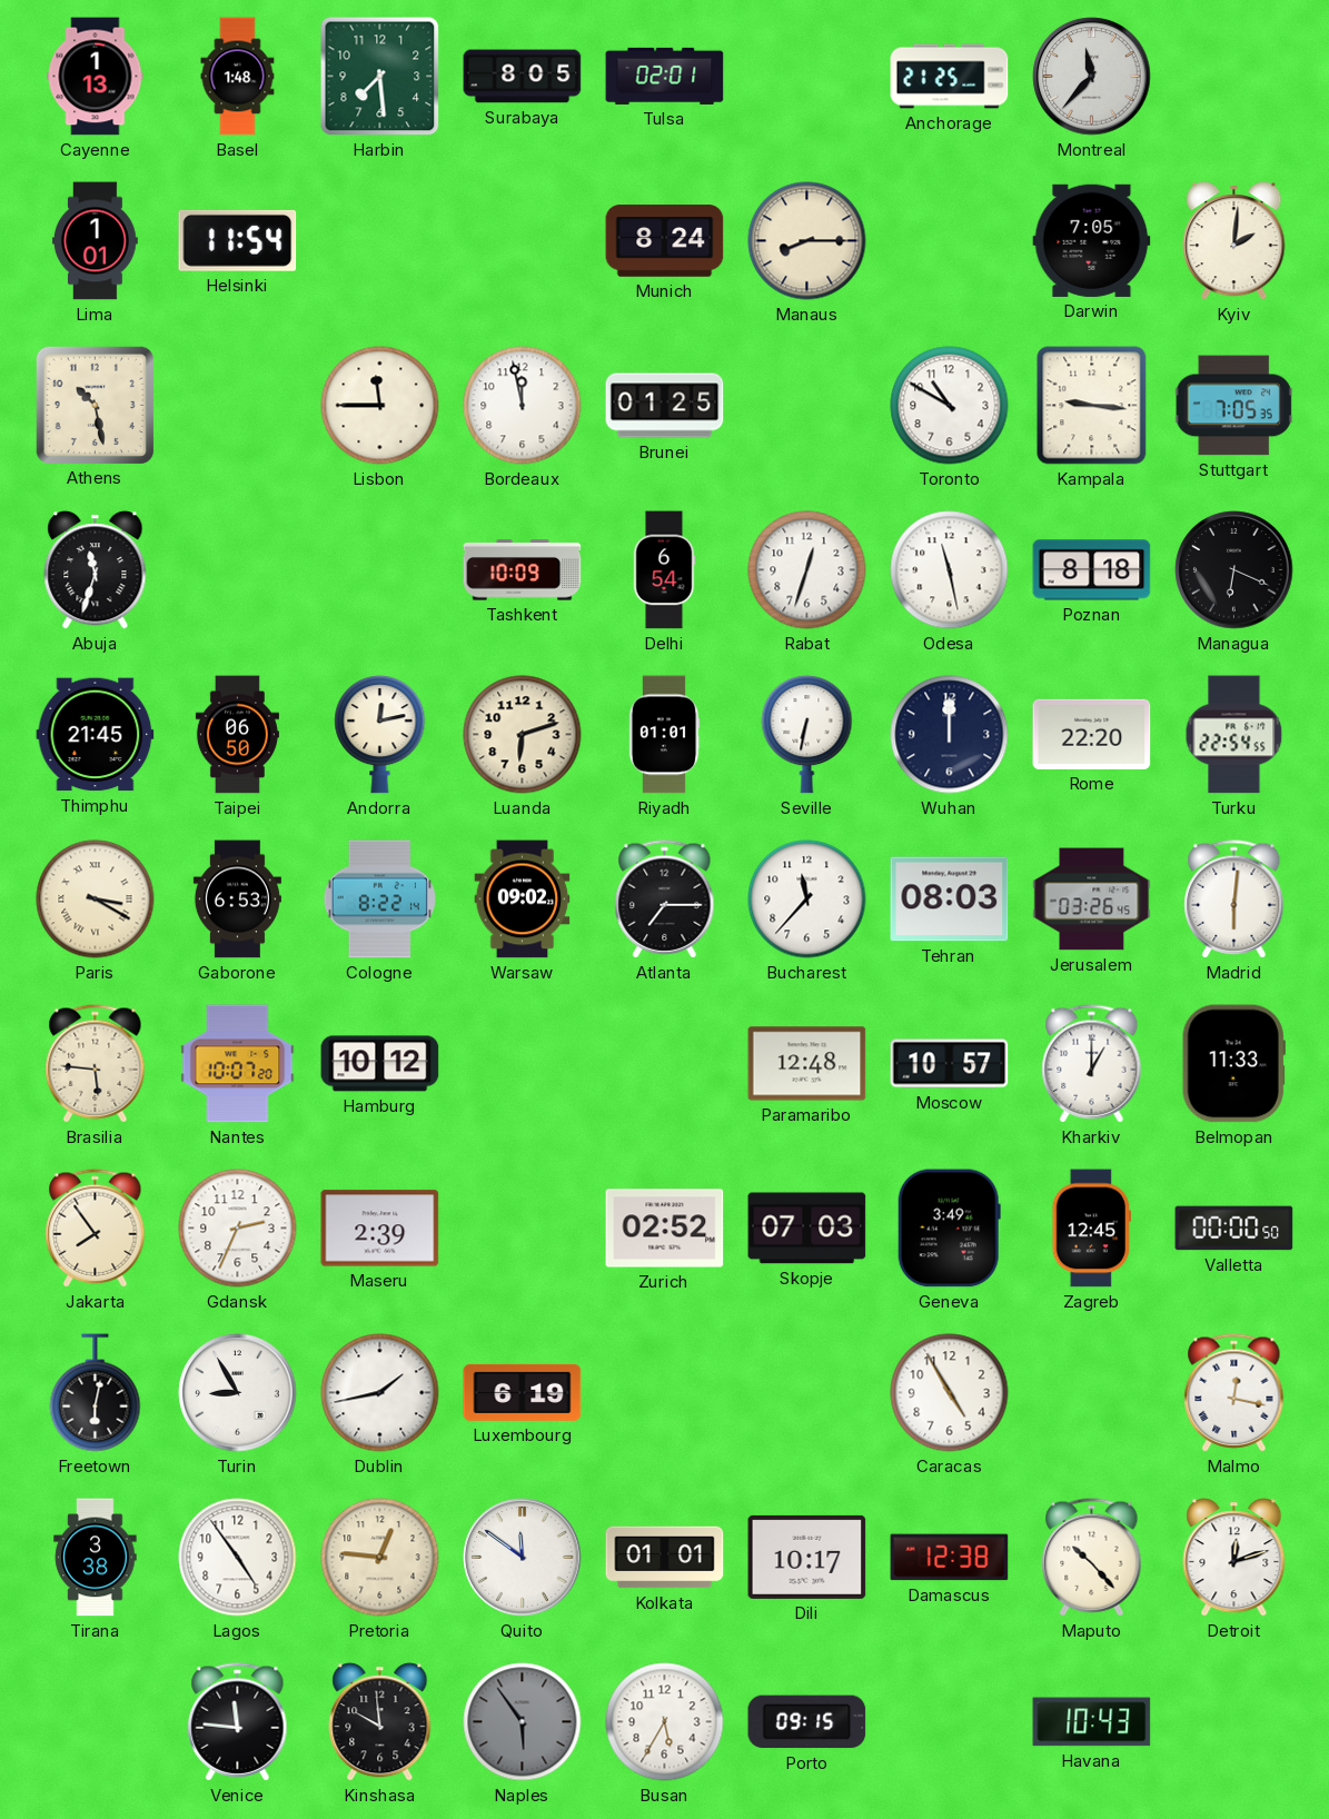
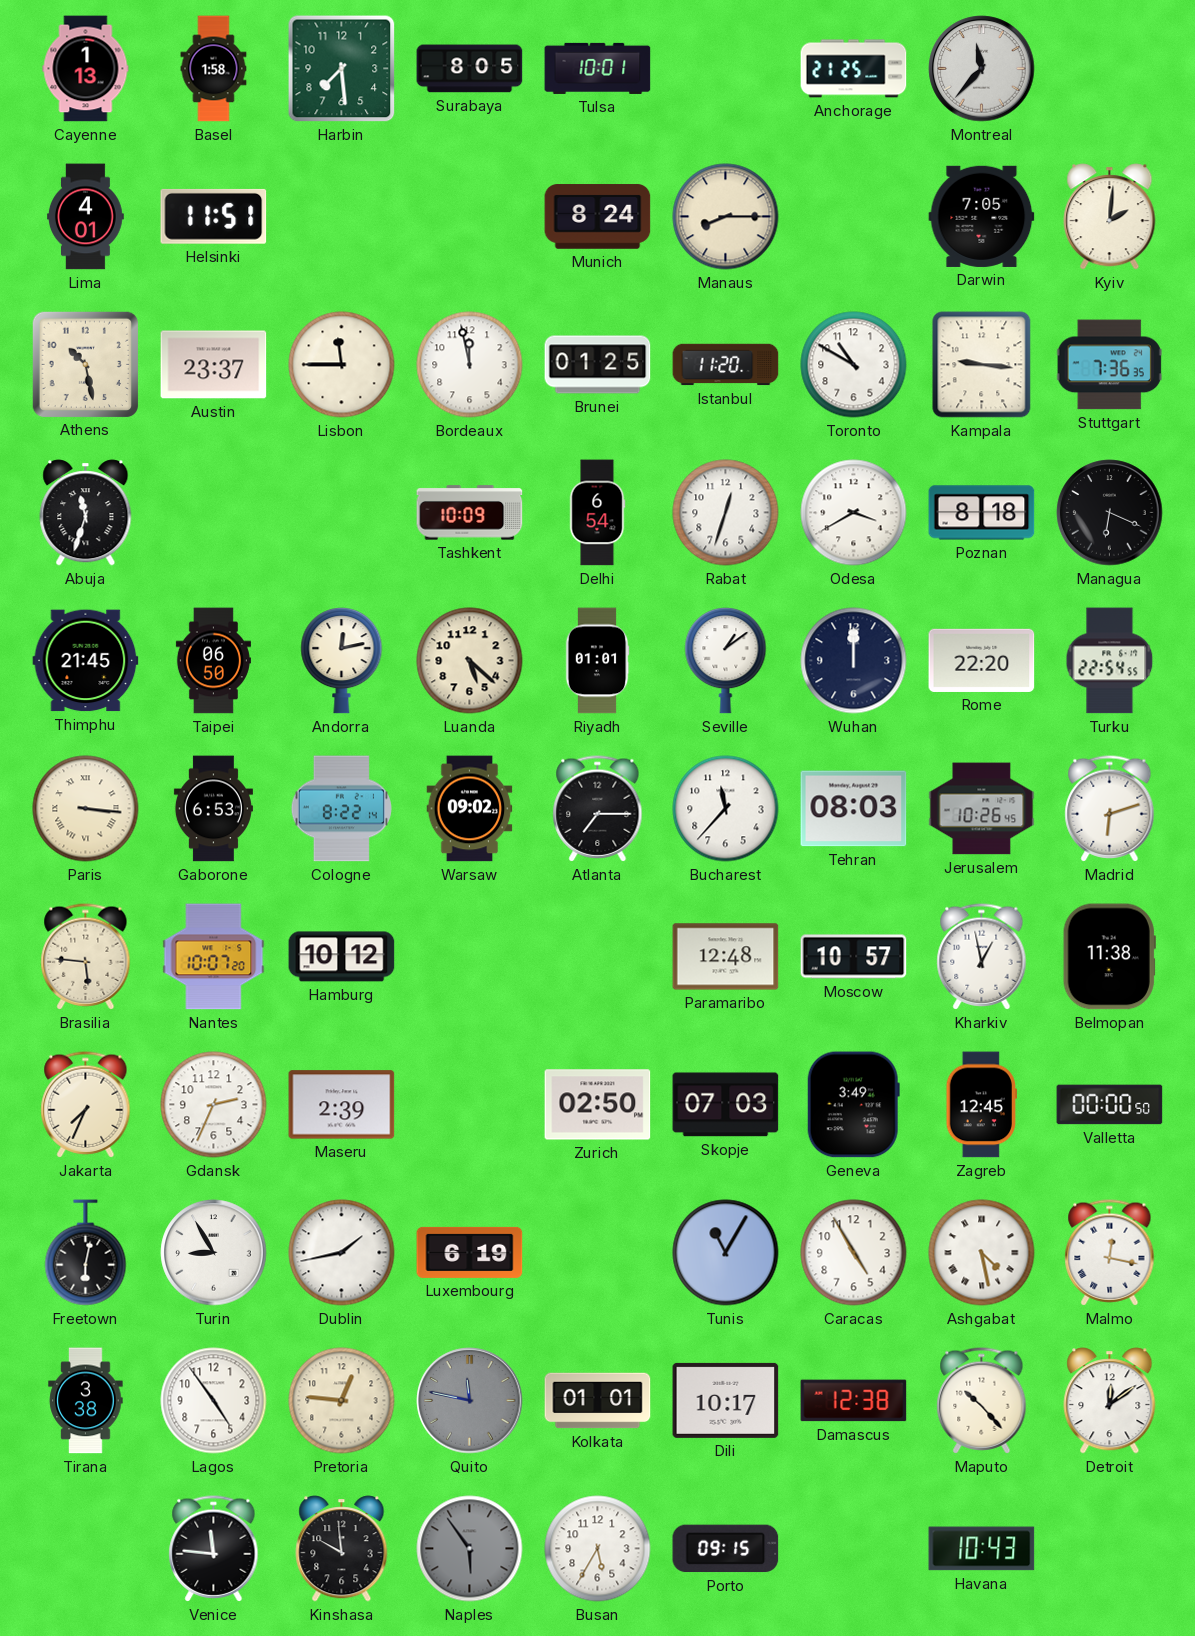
Basel: 1:48 -> 1:58 (214, 69)
Tulsa: 02:01 -> 10:01 (598, 68)
Lima: 1:01 -> 4:01 (86, 217)
Helsinki: 11:54 -> 11:51 (214, 216)
Austin: none -> 23:37 (214, 365)
Istanbul: none -> 11:20 (726, 365)
Stuttgart: 7:05 -> 7:36 (1109, 365)
Odesa: 11:28 -> 3:40 (854, 513)
Luanda: 6:12 -> 5:22 (470, 661)
Seville: 6:32 -> 1:09 (726, 661)
Paris: 3:20 -> 3:16 (86, 809)
Jerusalem: 03:26 -> 10:26 (982, 809)
Madrid: 6:01 -> 6:12 (1110, 809)
Kharkiv: 1:00 -> 12:58 (982, 957)
Belmopan: 11:33 -> 11:38 (1109, 957)
Jakarta: 7:54 -> 7:34 (86, 1105)
Zurich: 02:52 -> 02:50 (598, 1105)
Tunis: none -> 11:05 (726, 1253)
Ashgabat: none -> 4:28 (982, 1253)
Quito: 11:51 -> 11:47 (470, 1401)
Quito dial: white -> grey (470, 1401)
Detroit: 12:12 -> 12:09 (1110, 1401)
